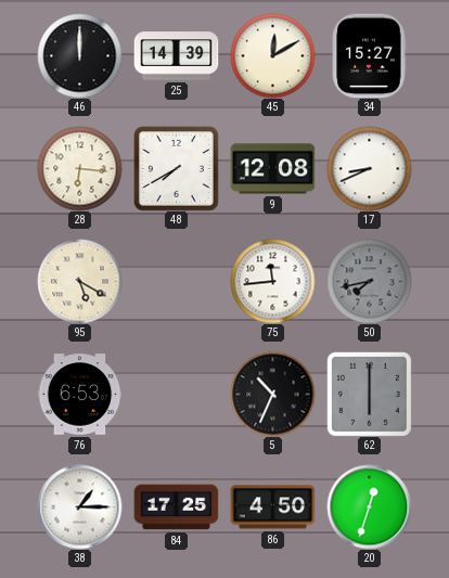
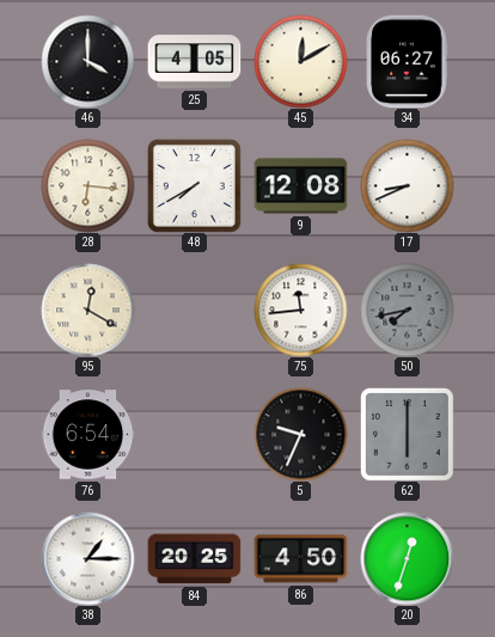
46: 12:00 -> 4:00 (87, 61)
25: 14:39 -> 4:05 (194, 62)
34: 15:27 -> 06:27 (407, 61)
95: 5:20 -> 12:20 (87, 310)
76: 6:53 -> 6:54 (87, 435)
5: 10:34 -> 9:34 (300, 434)
84: 17:25 -> 20:25 (194, 559)
